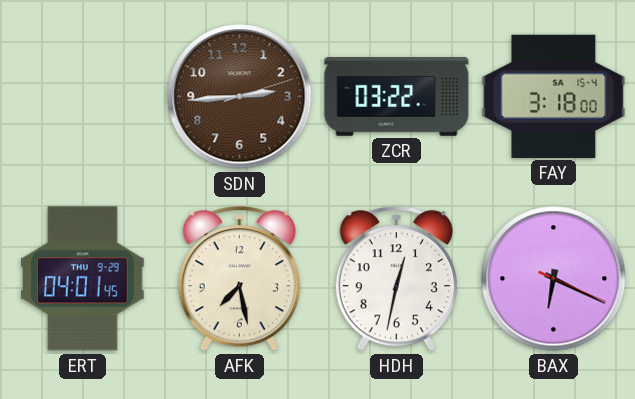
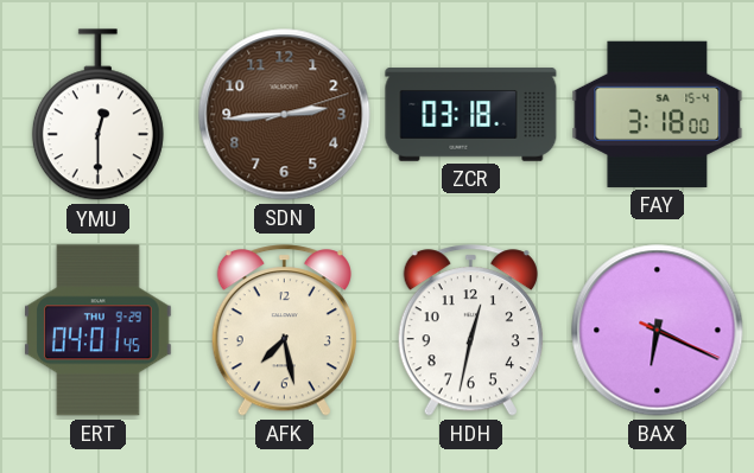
YMU: none -> 12:30 (97, 115)
ZCR: 03:22 -> 03:18 (471, 115)
